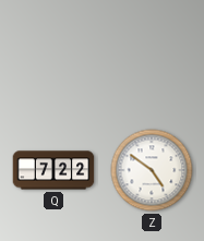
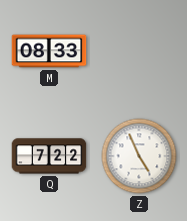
M: none -> 08:33 (49, 51)
Z: 4:51 -> 4:56 (139, 156)
